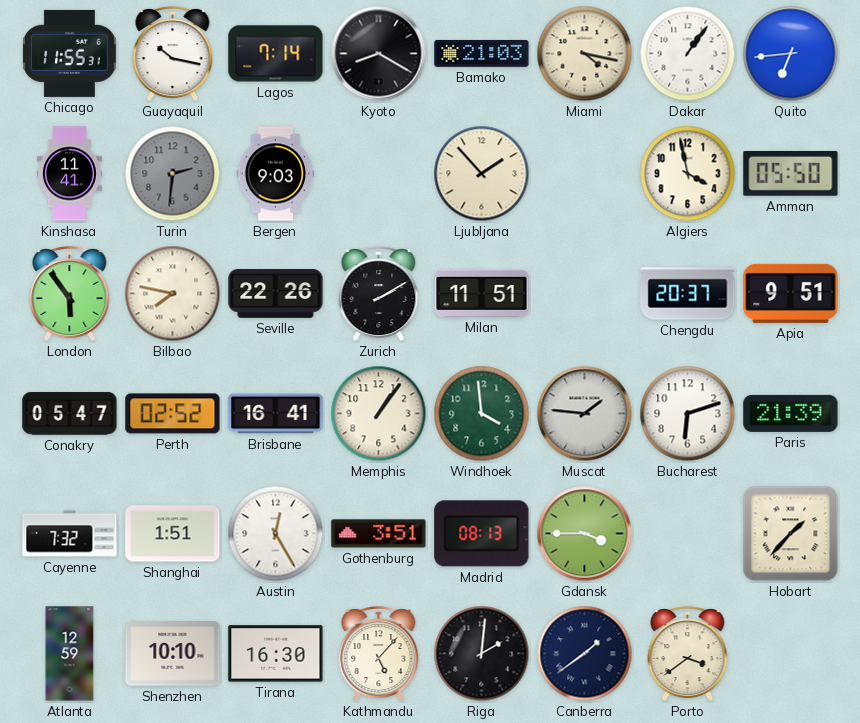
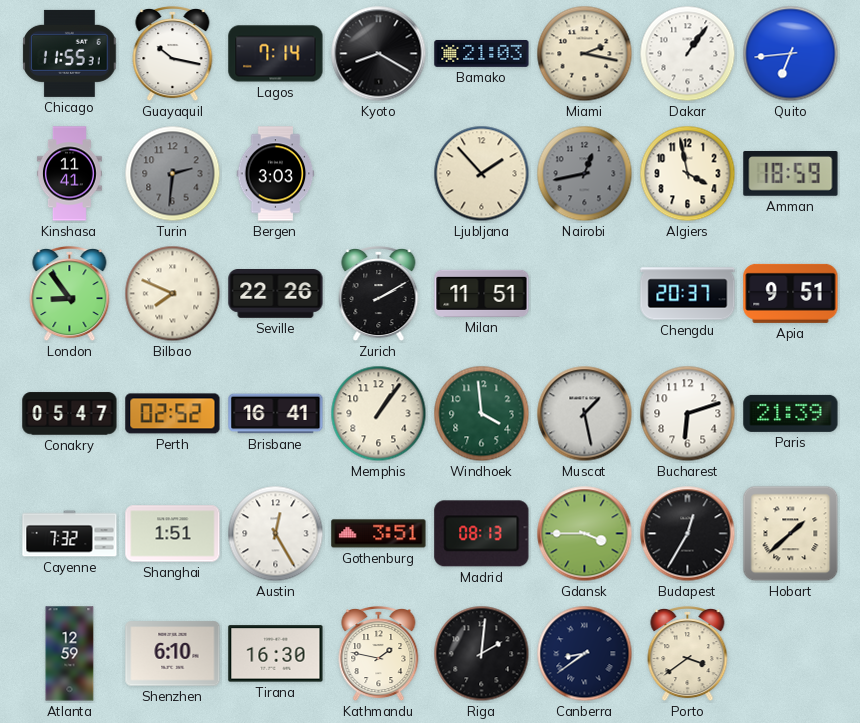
Miami: 4:17 -> 2:17 (585, 54)
Bergen: 9:03 -> 3:03 (276, 174)
Nairobi: none -> 12:43 (585, 174)
Amman: 05:50 -> 18:59 (791, 174)
London: 5:54 -> 8:54 (70, 295)
Bilbao: 7:47 -> 7:49 (173, 294)
Muscat: 1:46 -> 1:28 (585, 414)
Budapest: none -> 12:35 (688, 534)
Hobart: 1:37 -> 1:38 (791, 534)
Shenzhen: 10:10 -> 6:10 (173, 654)
Kathmandu: 5:07 -> 1:47 (379, 655)
Canberra: 1:39 -> 8:39 (585, 654)
